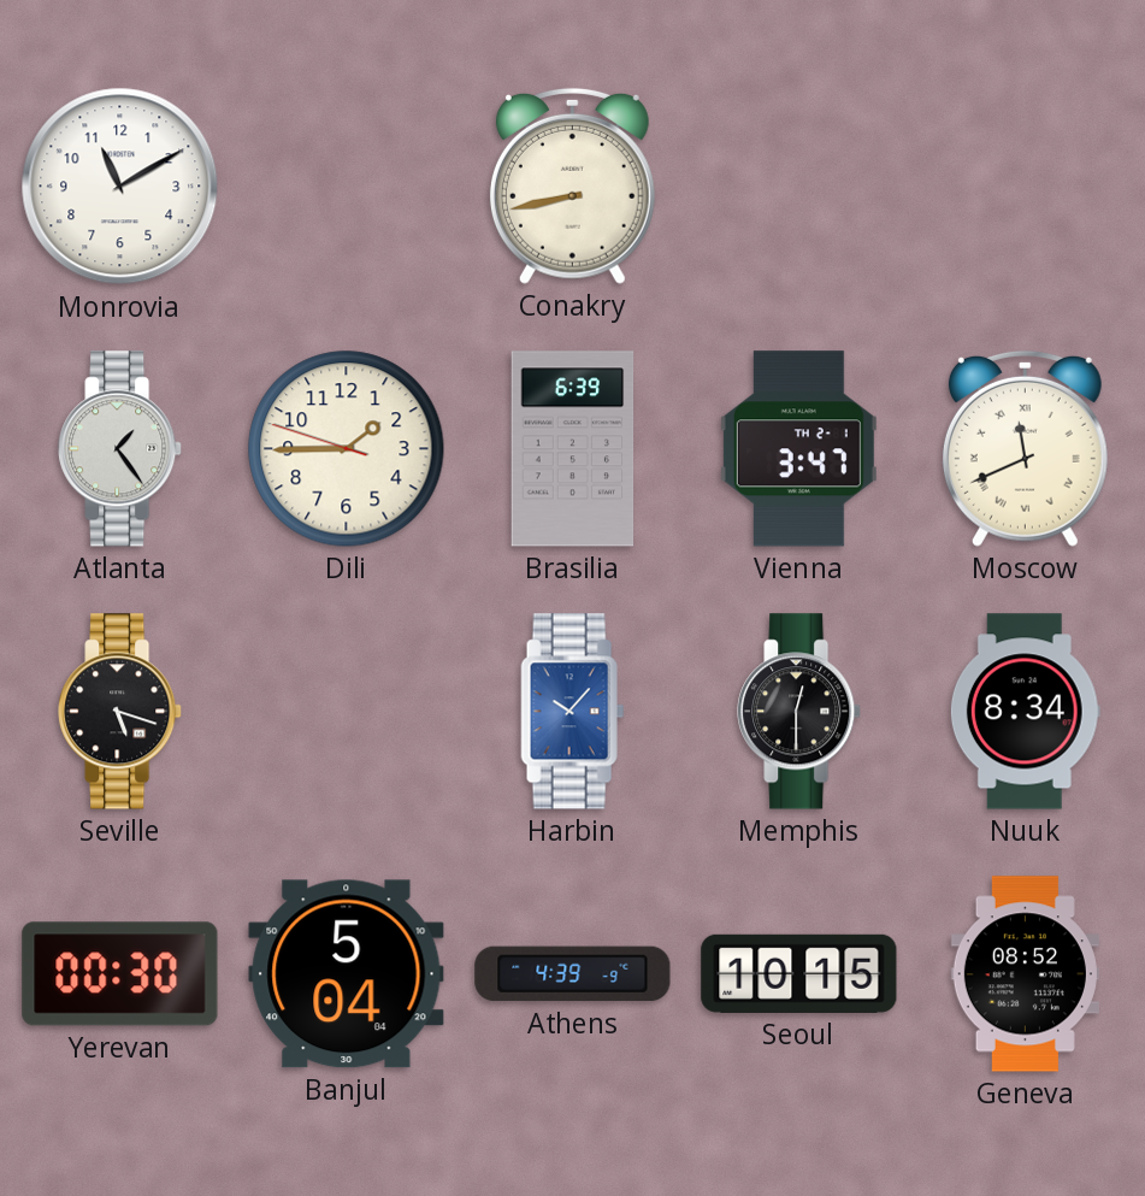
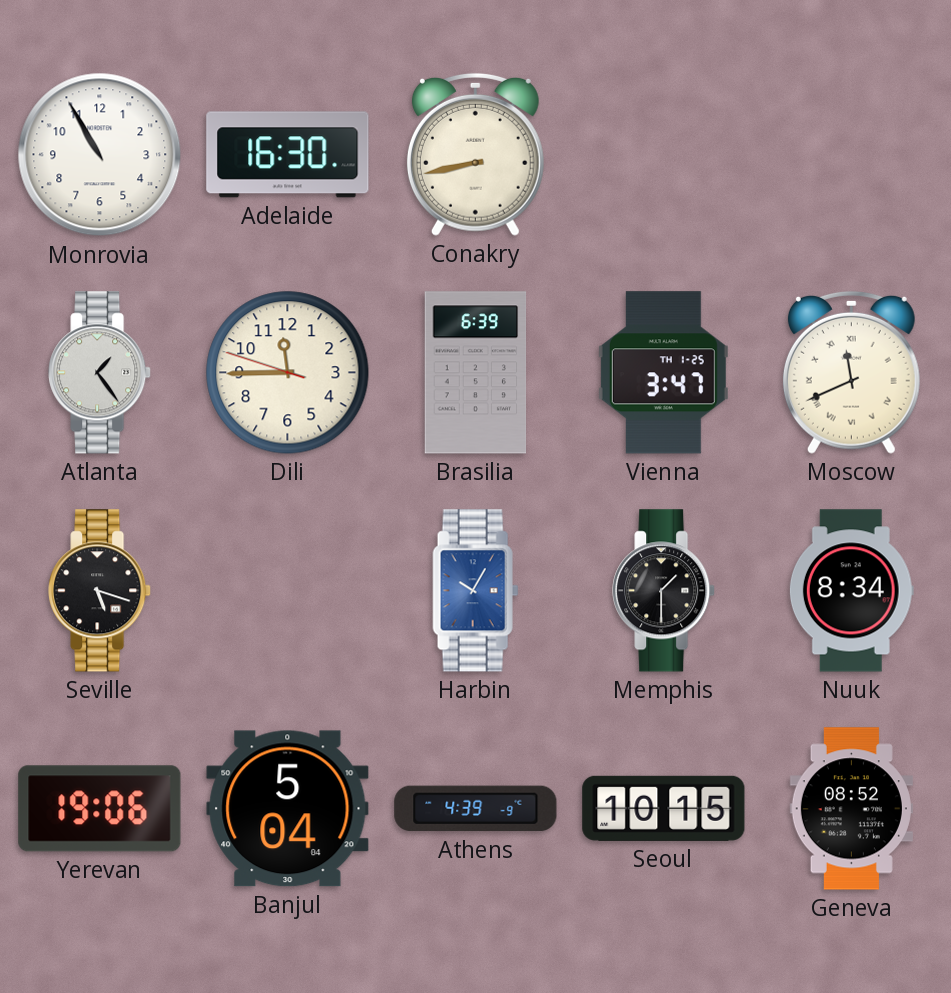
Monrovia: 11:10 -> 10:55 (100, 155)
Adelaide: none -> 16:30 (288, 155)
Dili: 1:44 -> 11:44 (288, 373)
Vienna date: TH 2-1 -> TH 1-25 (663, 373)
Harbin: 10:07 -> 10:05 (476, 591)
Memphis: 12:30 -> 1:30 (664, 591)
Yerevan: 00:30 -> 19:06 (100, 809)
